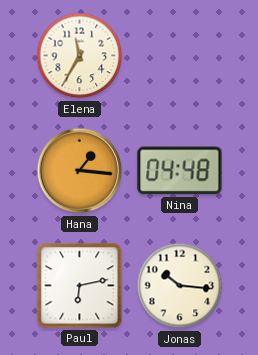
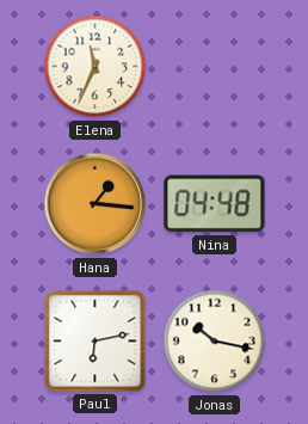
Elena: 11:35 -> 11:34 (96, 67)
Jonas: 10:16 -> 10:17 (215, 342)
